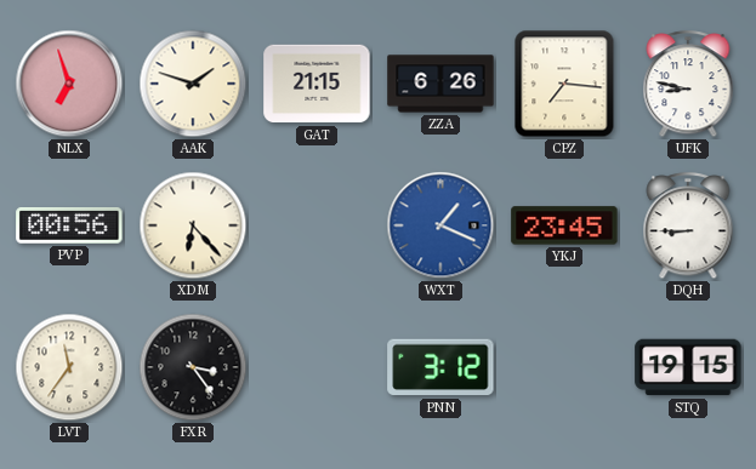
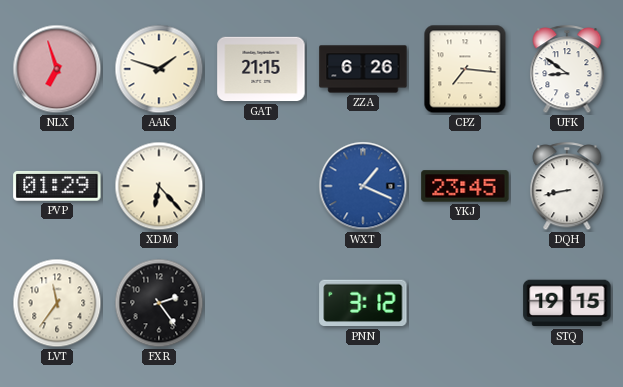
UFK: 8:47 -> 8:51 (567, 70)
PVP: 00:56 -> 01:29 (57, 186)
DQH: 8:45 -> 8:43 (567, 187)
FXR: 3:24 -> 2:24 (159, 303)
